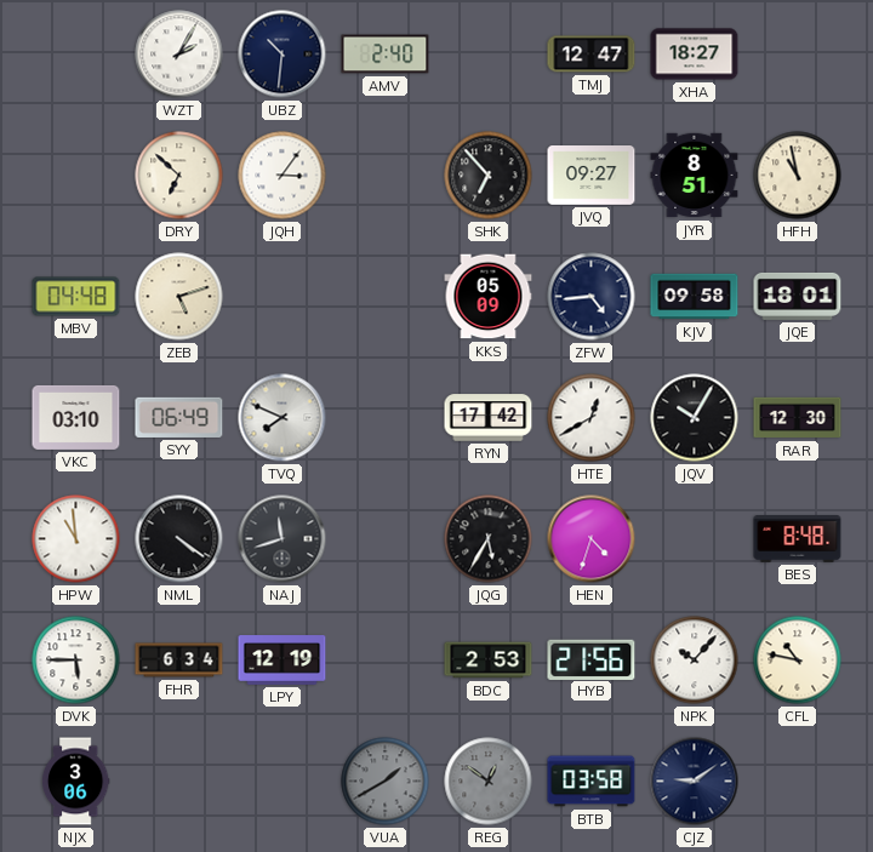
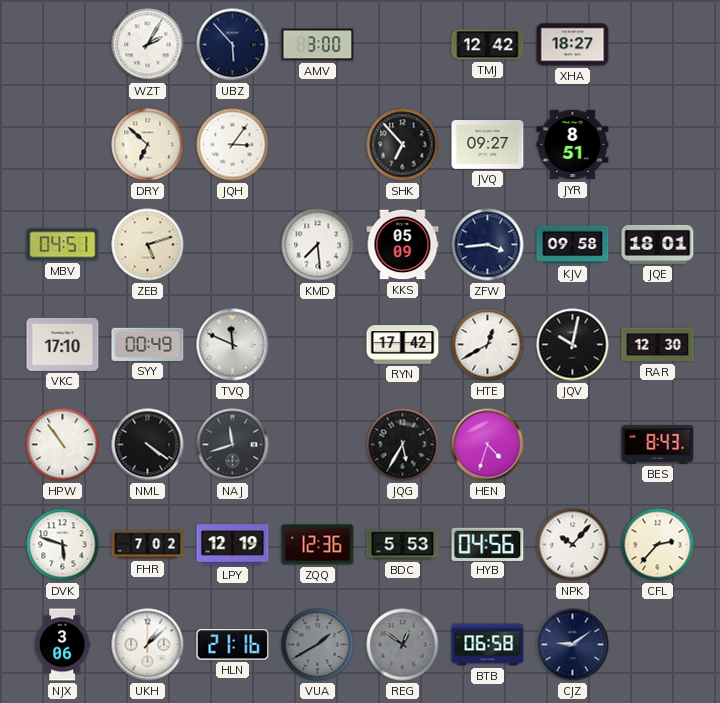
UBZ: 10:31 -> 5:53 (233, 45)
AMV: 2:40 -> 3:00 (318, 45)
TMJ: 12:47 -> 12:42 (488, 45)
HFH: 10:58 -> none (798, 176)
MBV: 04:48 -> 04:51 (63, 245)
KMD: none -> 7:29 (318, 245)
ZFW: 4:44 -> 3:44 (488, 245)
VKC: 03:10 -> 17:10 (63, 344)
SYY: 06:49 -> 00:49 (148, 344)
TVQ: 7:49 -> 11:49 (233, 345)
JQV: 10:05 -> 10:02 (573, 345)
HPW: 10:59 -> 10:54 (63, 445)
BES: 8:48 -> 8:43 (658, 445)
DVK: 5:45 -> 5:48 (63, 545)
FHR: 6:34 -> 7:02 (148, 545)
ZQQ: none -> 12:36 (318, 545)
BDC: 2:53 -> 5:53 (403, 545)
HYB: 21:56 -> 04:56 (488, 544)
CFL: 10:47 -> 2:37 (658, 545)
UKH: none -> 1:08 (148, 645)
HLN: none -> 21:16 (233, 645)
BTB: 03:58 -> 06:58 (488, 645)
